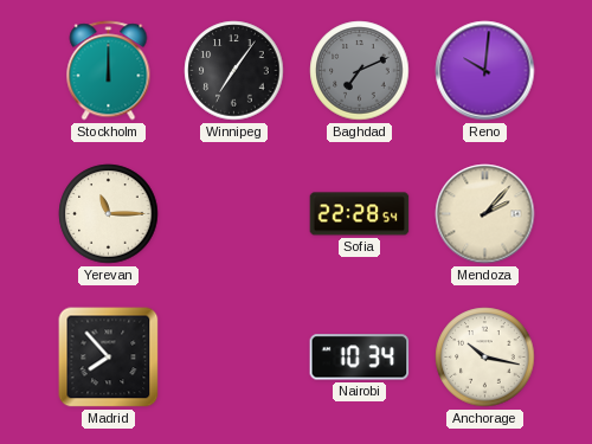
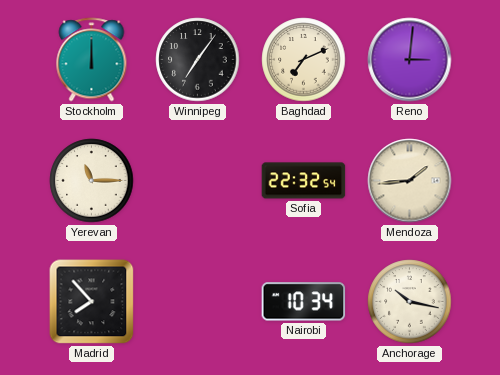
Baghdad dial: grey -> cream (304, 60)
Reno: 10:01 -> 3:01 (410, 60)
Sofia: 22:28 -> 22:32 (304, 181)
Mendoza: 2:07 -> 1:44 (410, 181)
